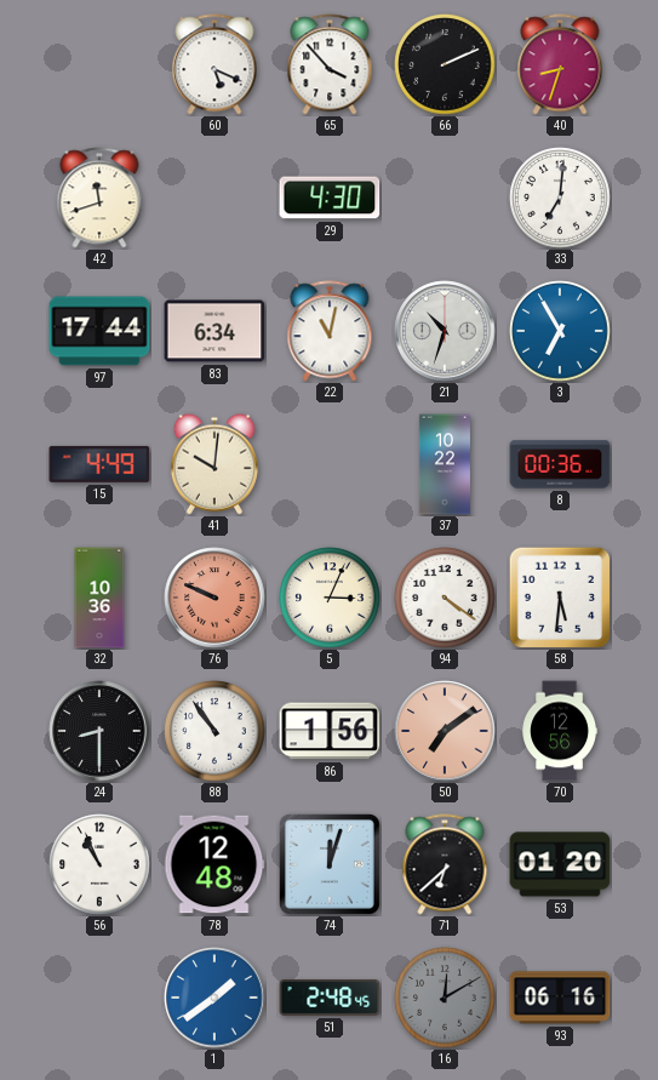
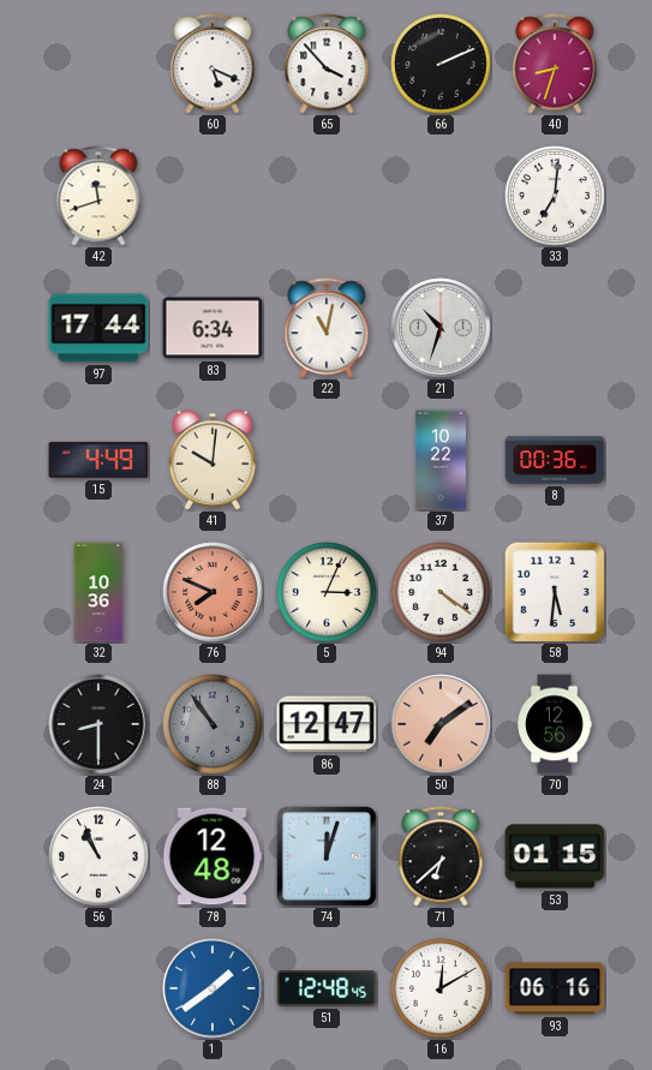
29: 4:30 -> none (330, 198)
3: 6:55 -> none (560, 331)
76: 9:49 -> 7:49 (213, 592)
88 dial: white -> grey (213, 724)
86: 1:56 -> 12:47 (327, 724)
53: 01:20 -> 01:15 (555, 856)
51: 2:48 -> 12:48 (327, 988)
16 dial: grey -> white (441, 988)
